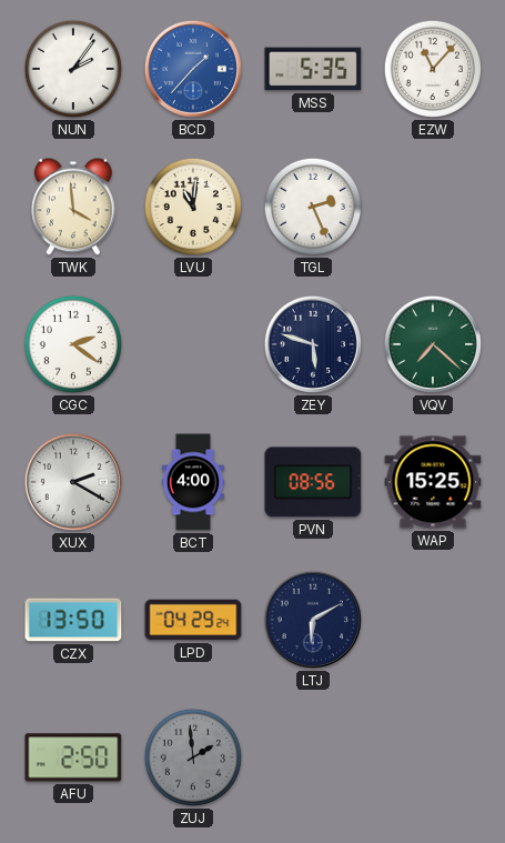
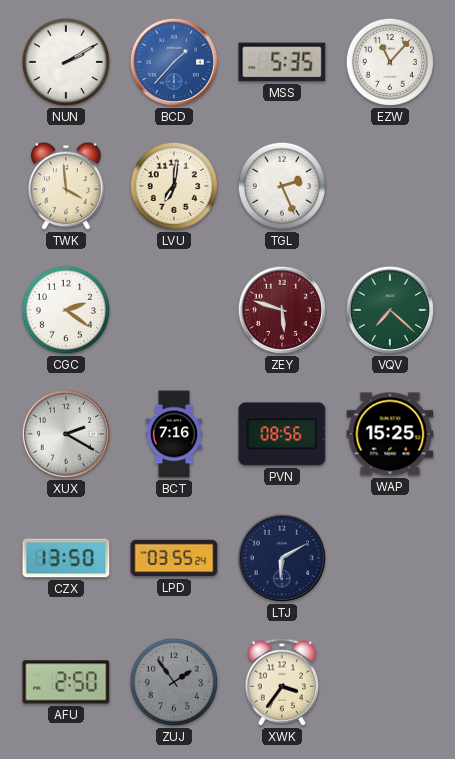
NUN: 2:06 -> 2:10 (66, 62)
LVU: 11:01 -> 7:01 (174, 186)
ZEY dial: navy -> burgundy (282, 310)
BCT: 4:00 -> 7:16 (174, 434)
LPD: 04:29 -> 03:55 (174, 558)
ZUJ: 1:59 -> 1:54 (174, 682)
XWK: none -> 3:36 (282, 682)
